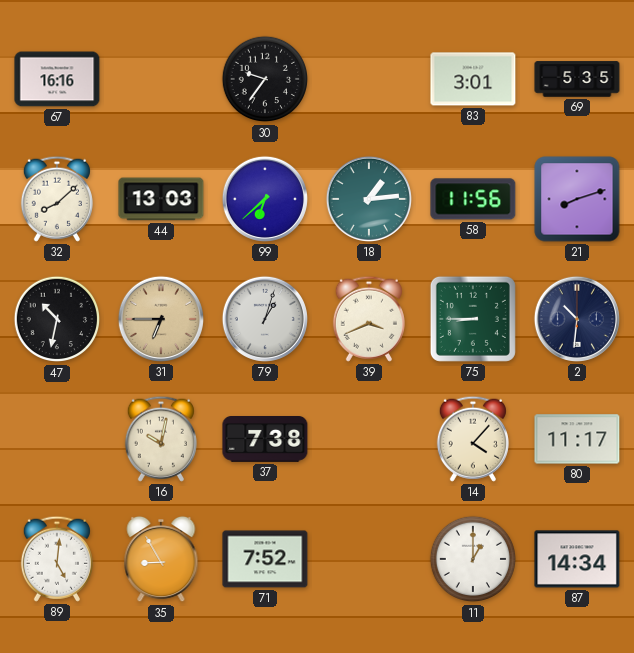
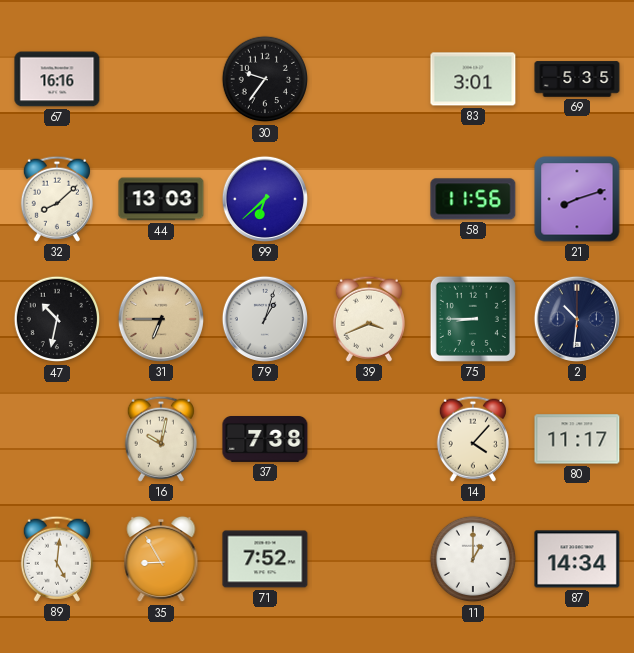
18: 1:14 -> none (369, 199)
